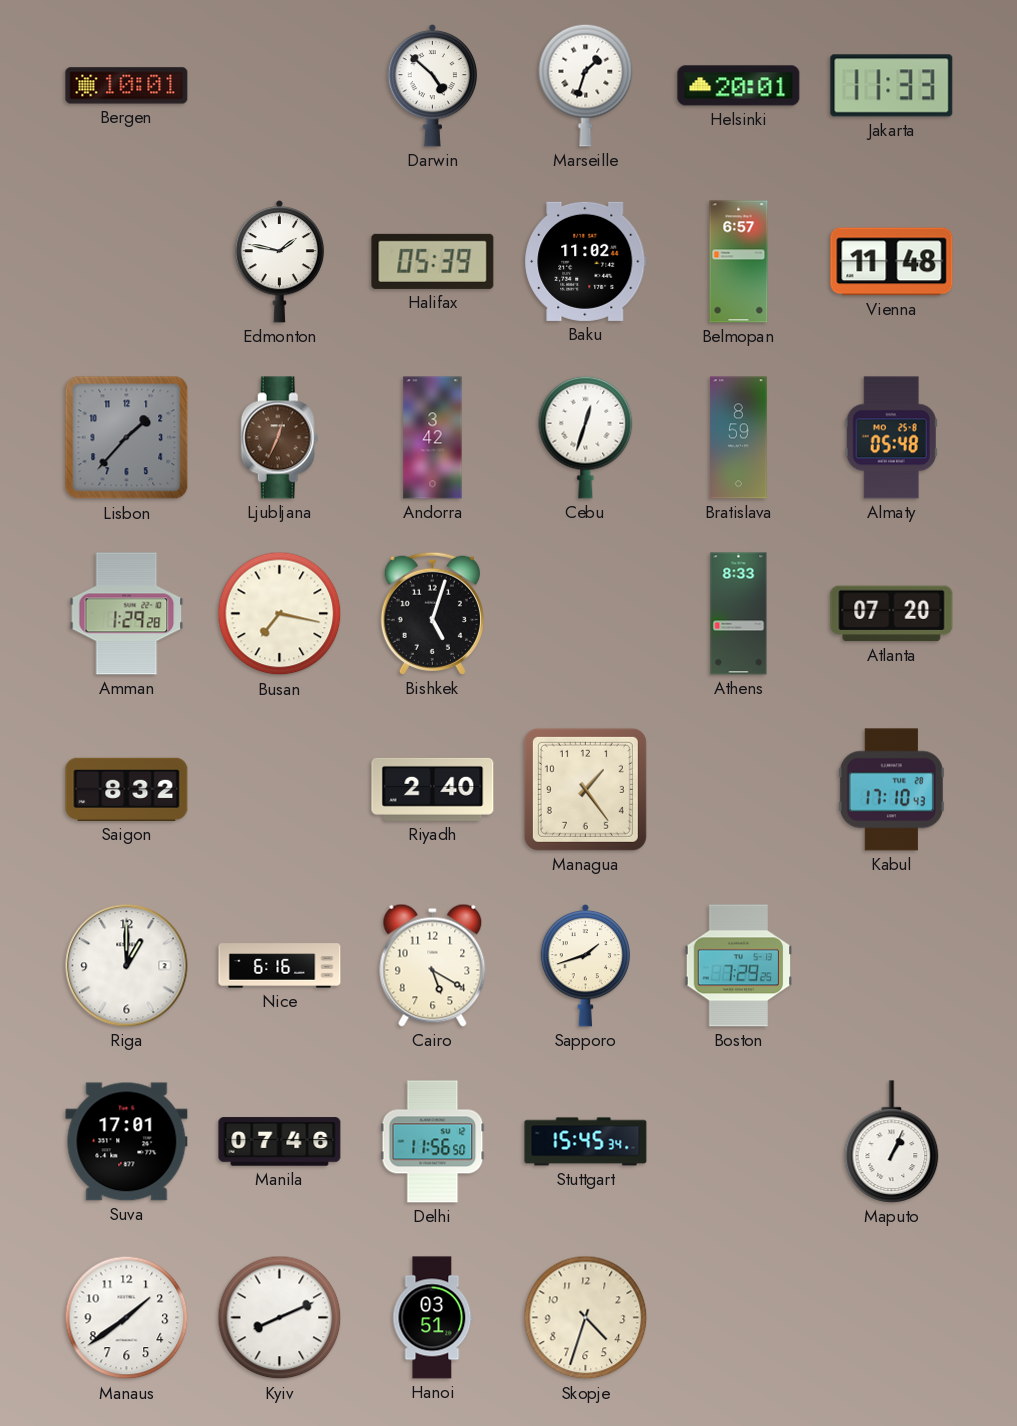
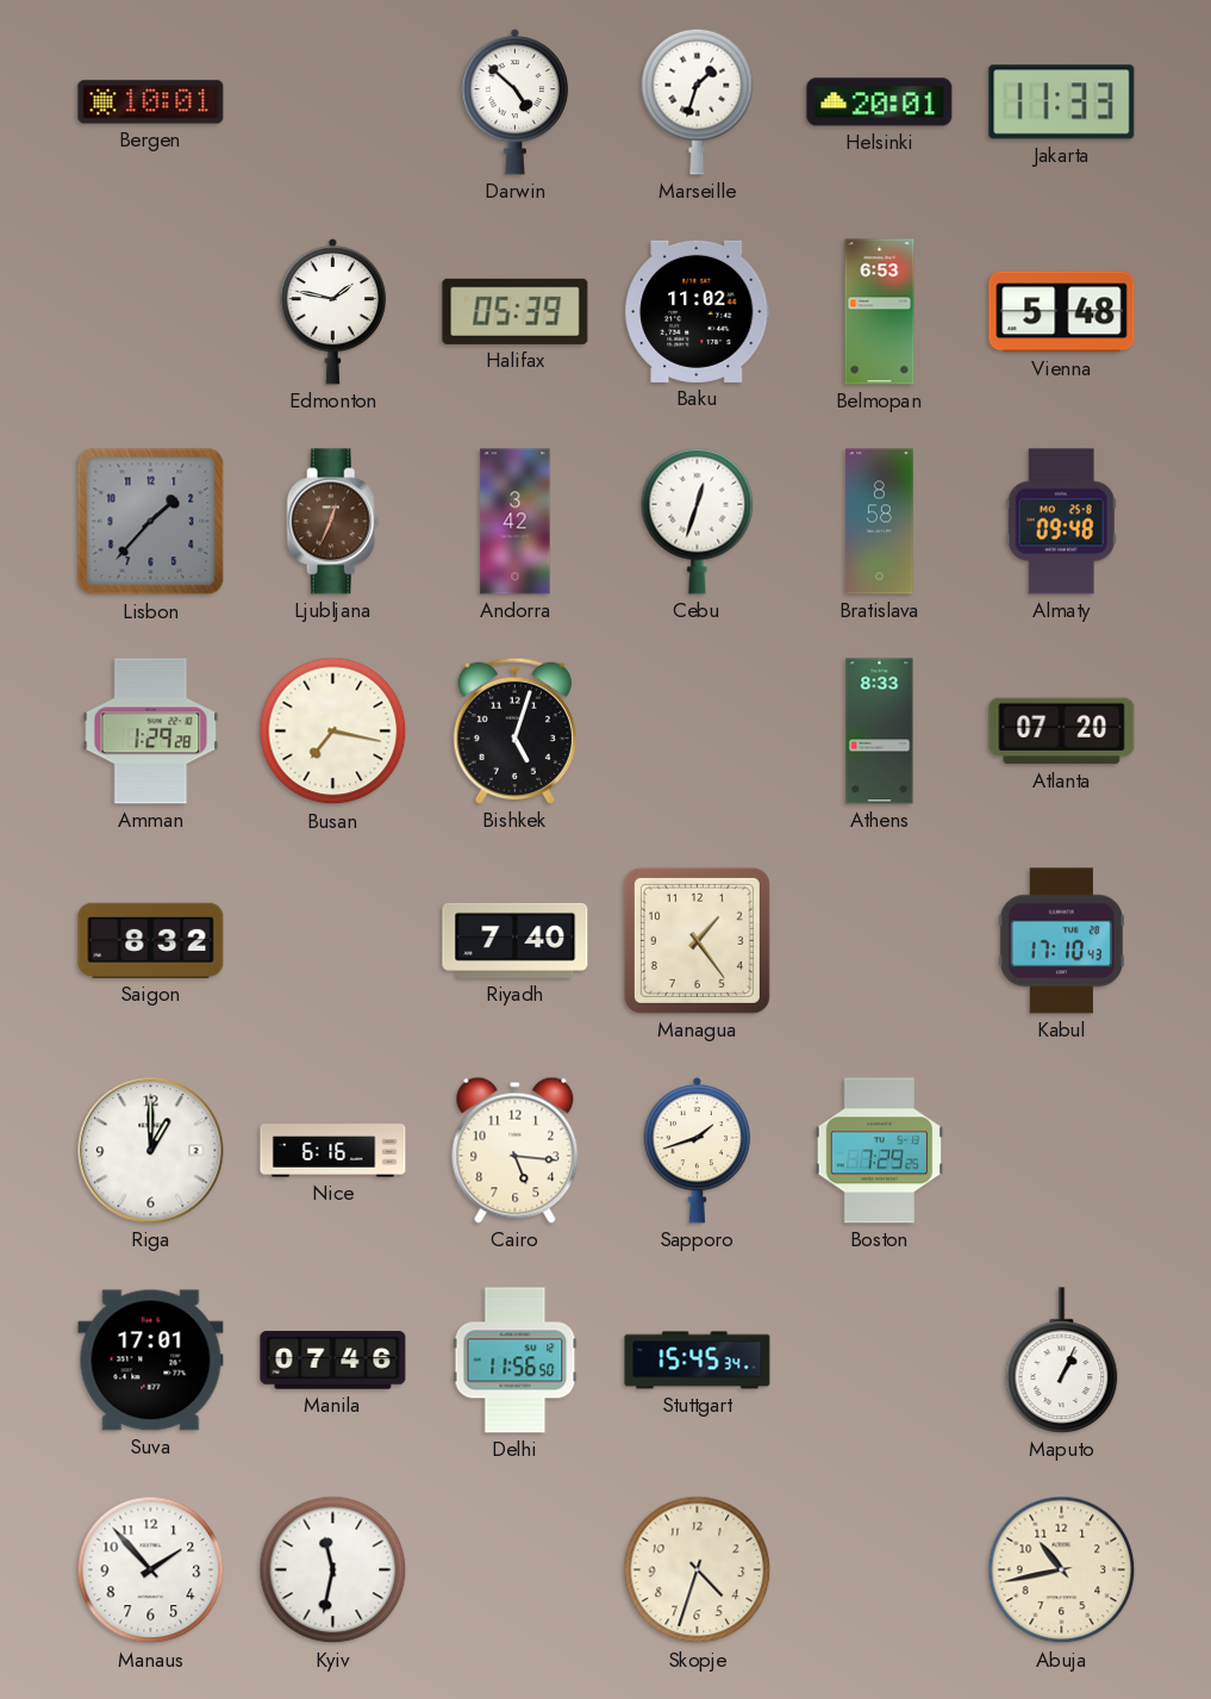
Belmopan: 6:57 -> 6:53 (880, 312)
Vienna: 11:48 -> 5:48 (1062, 312)
Bratislava: 8:59 -> 8:58 (880, 522)
Almaty: 05:48 -> 09:48 (1061, 522)
Riyadh: 2:40 -> 7:40 (516, 940)
Cairo: 5:20 -> 5:16 (516, 1150)
Manaus: 1:39 -> 1:53 (151, 1570)
Kyiv: 8:11 -> 11:32 (333, 1570)
Hanoi: 03:51 -> none (433, 1318)
Abuja: none -> 10:43 (1062, 1570)
